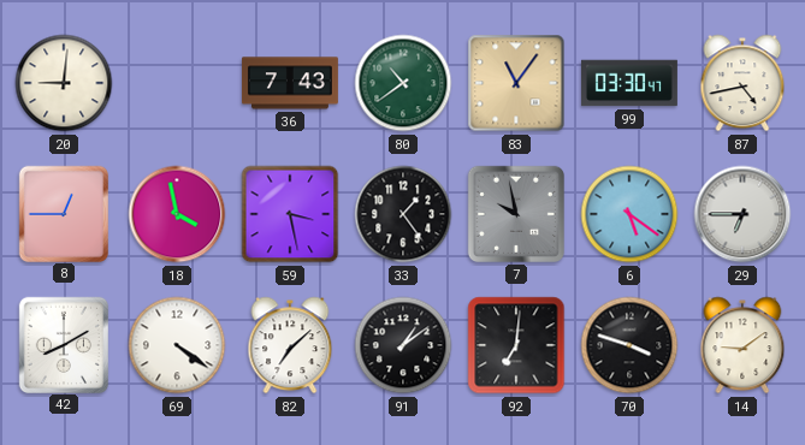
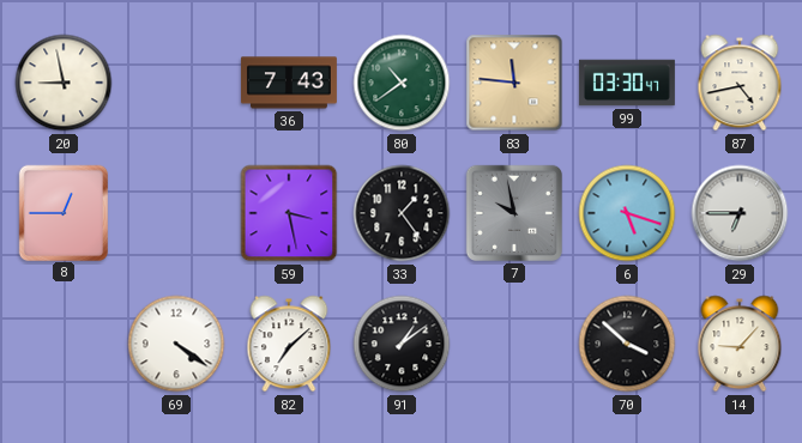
20: 9:01 -> 8:58 (64, 83)
83: 11:06 -> 11:46 (514, 83)
18: 3:58 -> none (177, 214)
6: 5:21 -> 5:18 (627, 213)
42: 8:10 -> none (63, 344)
92: 7:01 -> none (516, 345)
70: 3:48 -> 3:52 (627, 344)
14: 9:09 -> 9:07 (740, 344)
